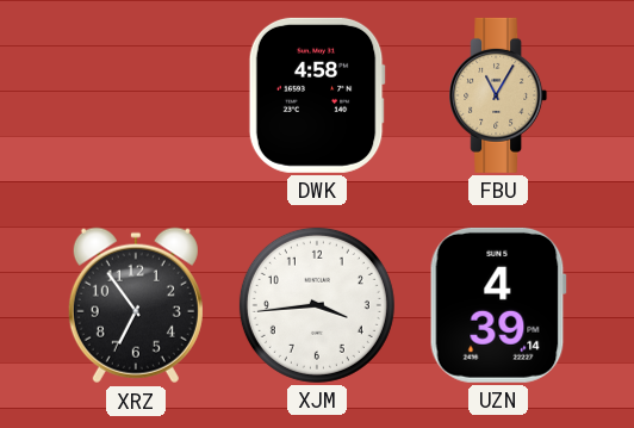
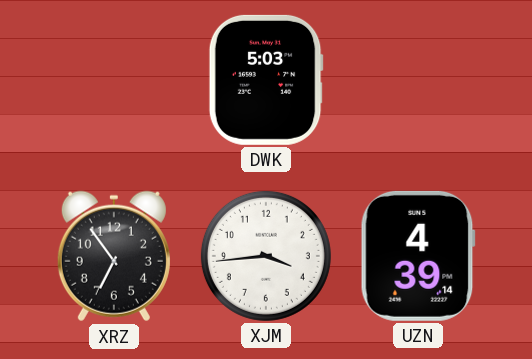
DWK: 4:58 -> 5:03 (266, 80)
FBU: 11:05 -> none (498, 95)
